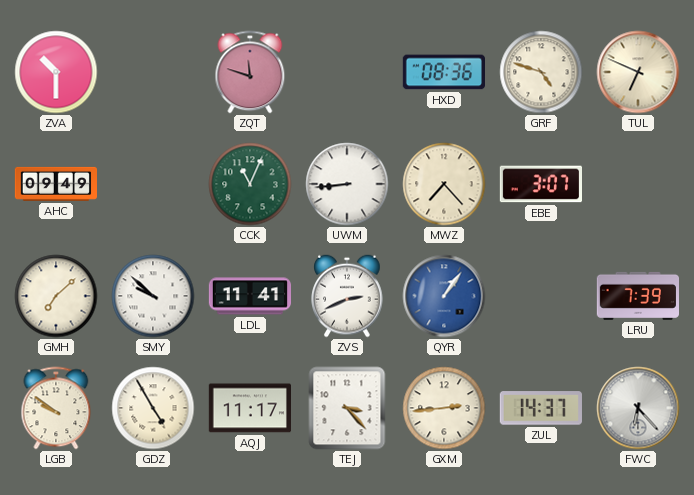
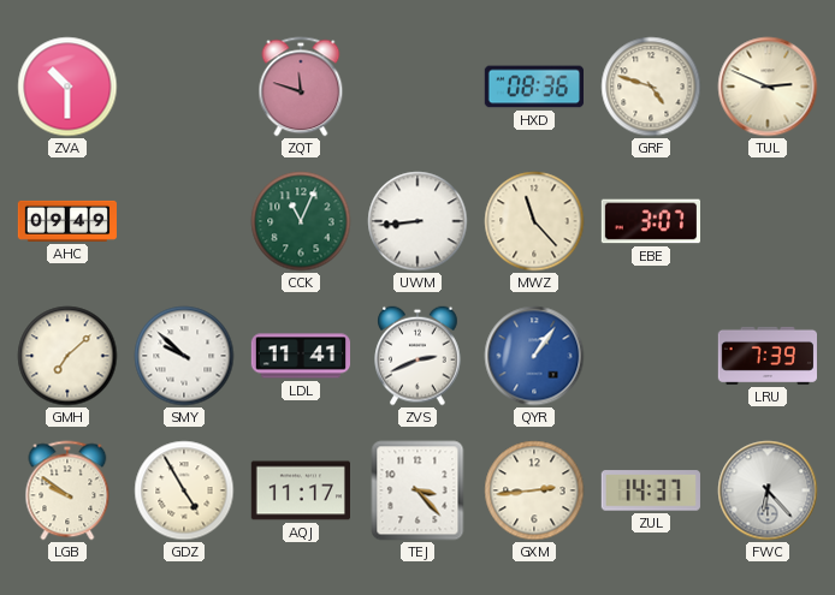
TUL: 6:49 -> 2:49 (768, 87)
MWZ: 7:23 -> 11:23 (534, 221)
